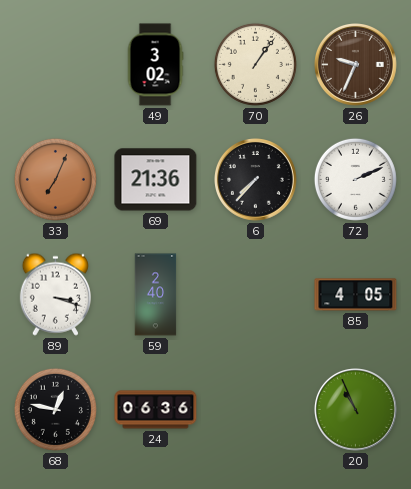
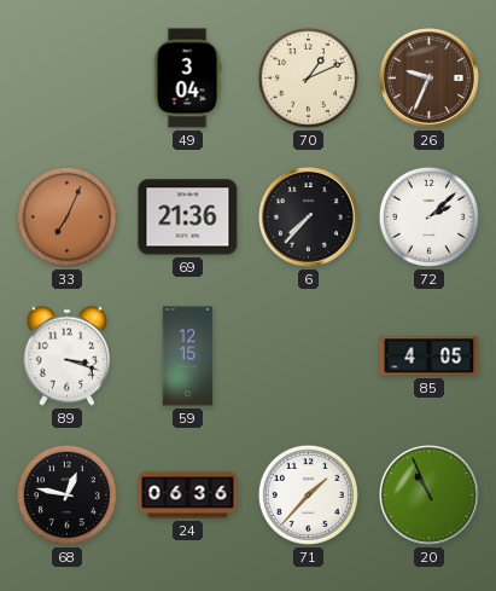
49: 3:02 -> 3:04 (187, 79)
70: 1:06 -> 1:11 (308, 77)
72: 2:11 -> 2:08 (428, 216)
59: 2:40 -> 12:15 (188, 357)
71: none -> 1:37 (308, 494)
